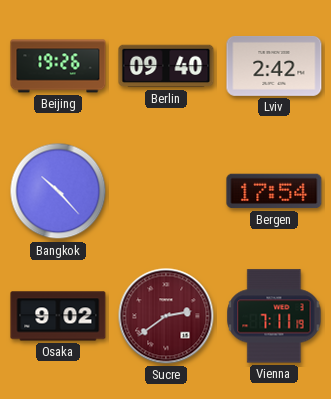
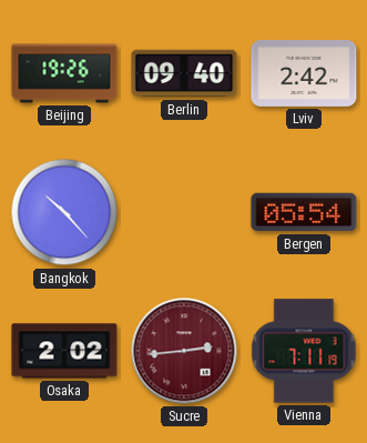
Bergen: 17:54 -> 05:54 (304, 212)
Osaka: 9:02 -> 2:02 (64, 351)
Sucre: 2:39 -> 2:44 (184, 351)
